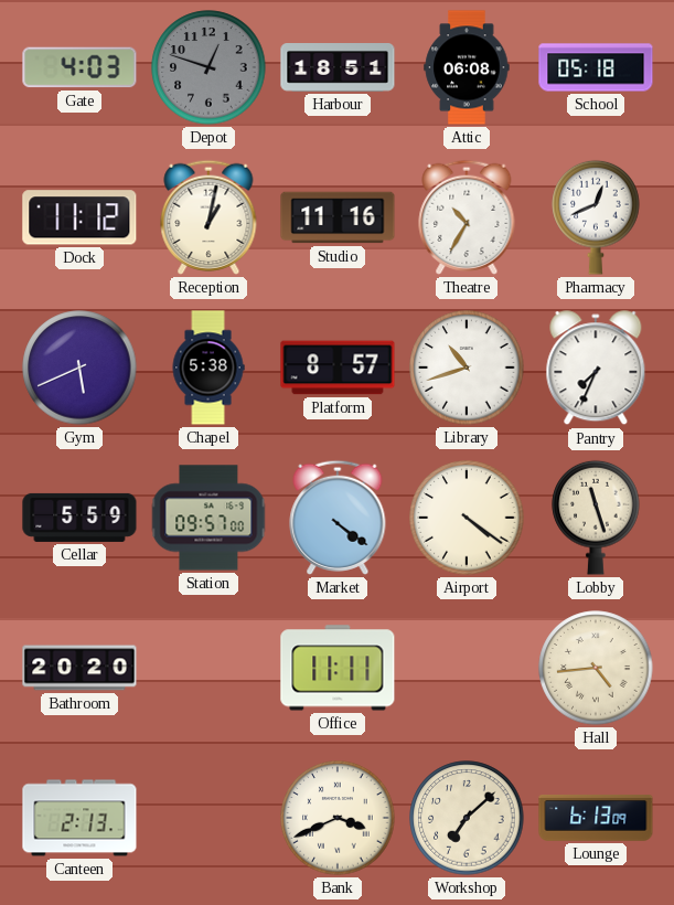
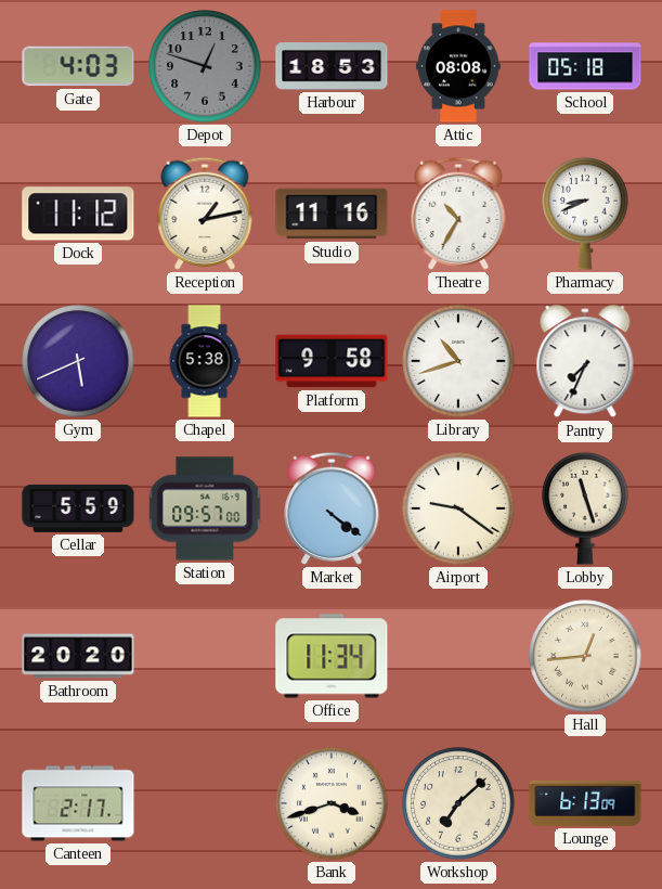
Harbour: 18:51 -> 18:53 (332, 67)
Attic: 06:08 -> 08:08 (458, 66)
Reception: 1:02 -> 1:13 (205, 214)
Pharmacy: 12:41 -> 8:41 (585, 214)
Platform: 8:57 -> 9:58 (332, 361)
Airport: 4:21 -> 9:21 (458, 508)
Office: 11:11 -> 11:34 (332, 656)
Hall: 4:44 -> 12:44 (585, 656)
Canteen: 2:13 -> 2:17 (78, 803)
Bank: 3:41 -> 3:42 (332, 803)
